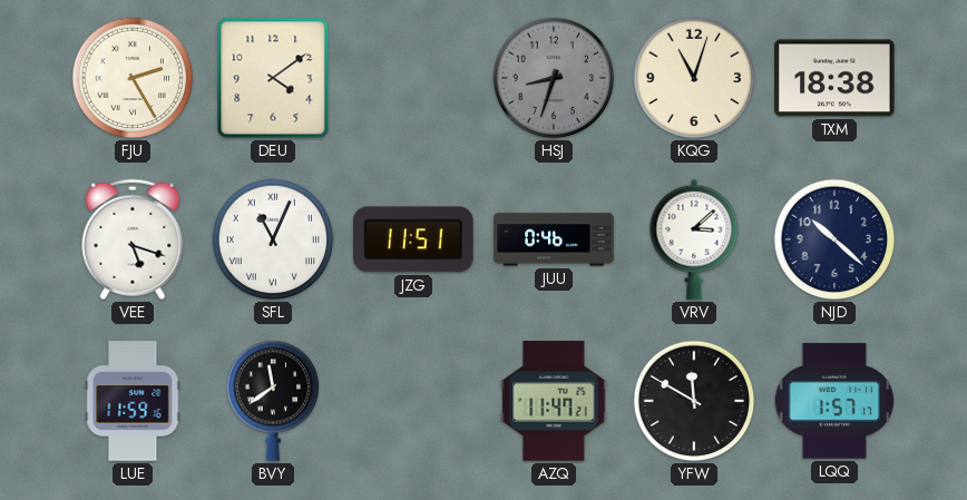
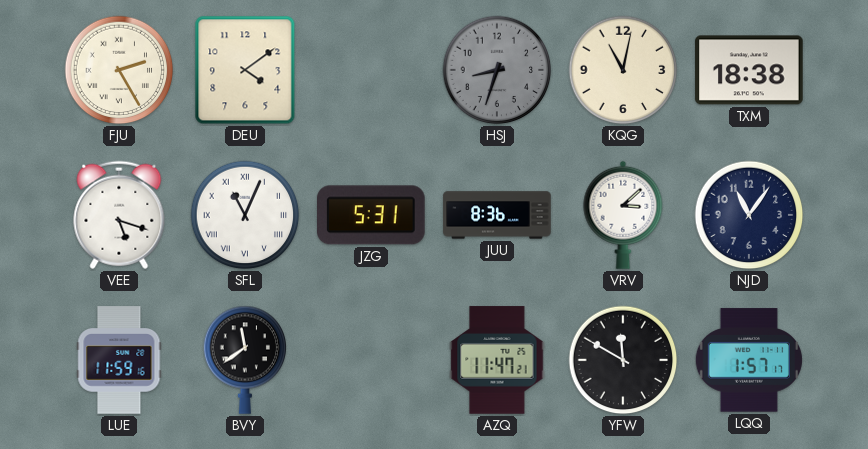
KQG: 11:03 -> 11:02 (623, 70)
JZG: 11:51 -> 5:31 (372, 215)
JUU: 0:46 -> 8:36 (497, 215)
NJD: 10:22 -> 11:06 (749, 215)
